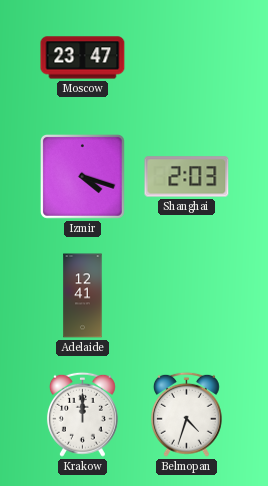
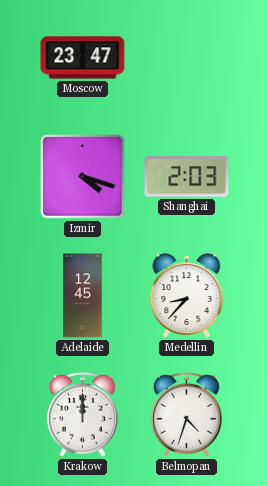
Adelaide: 12:41 -> 12:45 (83, 296)
Medellin: none -> 8:37 (187, 296)
